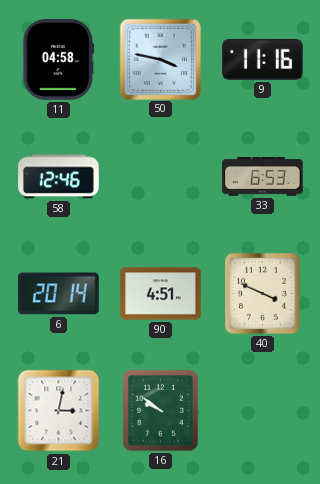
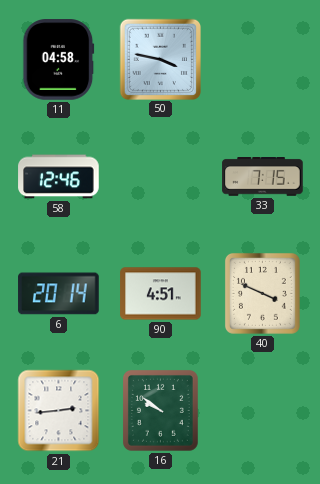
9: 11:16 -> none (263, 60)
33: 6:53 -> 7:15 (263, 177)
21: 3:02 -> 2:44 (59, 411)
